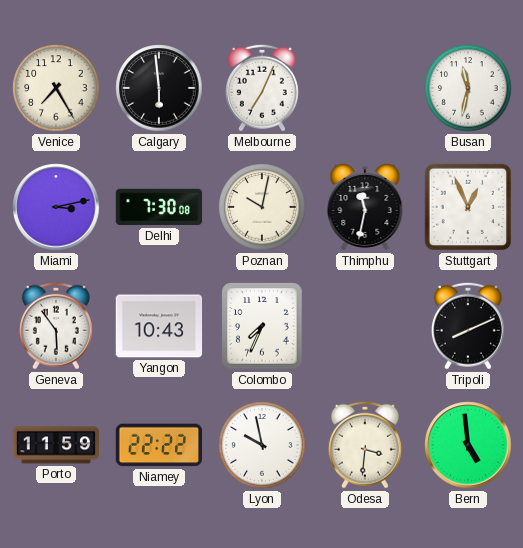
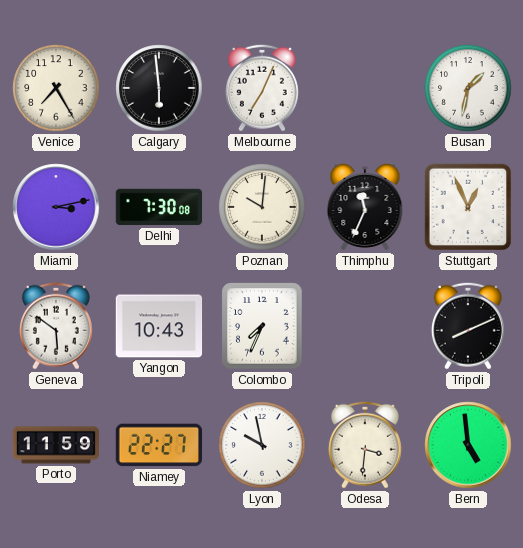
Busan: 11:32 -> 1:32 (468, 88)
Poznan: 10:02 -> 10:01 (262, 207)
Thimphu: 11:32 -> 11:34 (365, 208)
Geneva: 5:54 -> 5:51 (56, 326)
Niamey: 22:22 -> 22:27 (159, 445)
